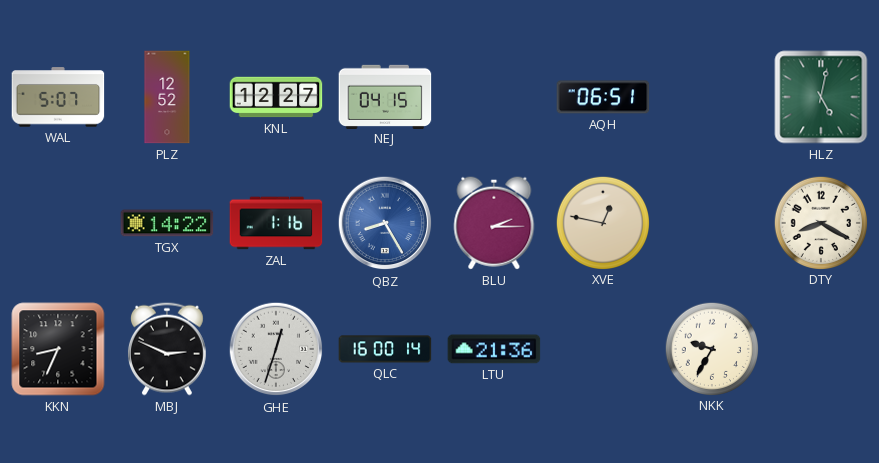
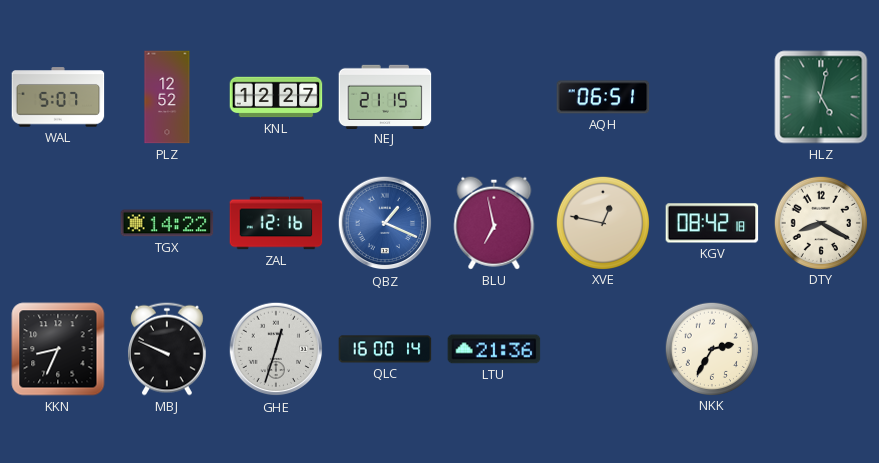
NEJ: 04:15 -> 21:15 (385, 96)
ZAL: 1:16 -> 12:16 (276, 223)
QBZ: 8:25 -> 1:19 (385, 223)
BLU: 2:15 -> 6:58 (494, 223)
KGV: none -> 08:42 (712, 223)
MBJ: 2:49 -> 9:49 (167, 349)
NKK: 9:35 -> 2:35 (711, 348)
